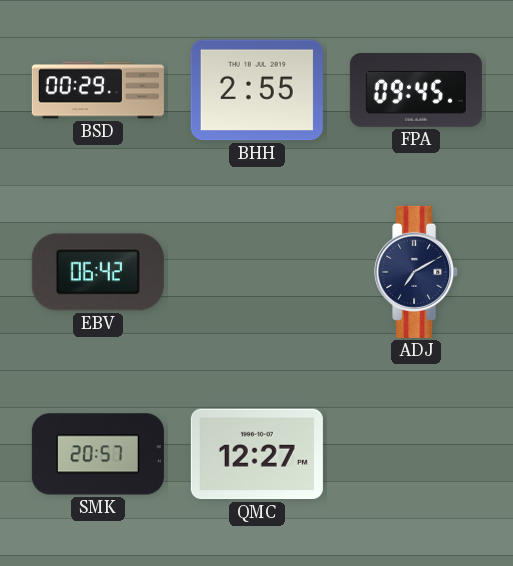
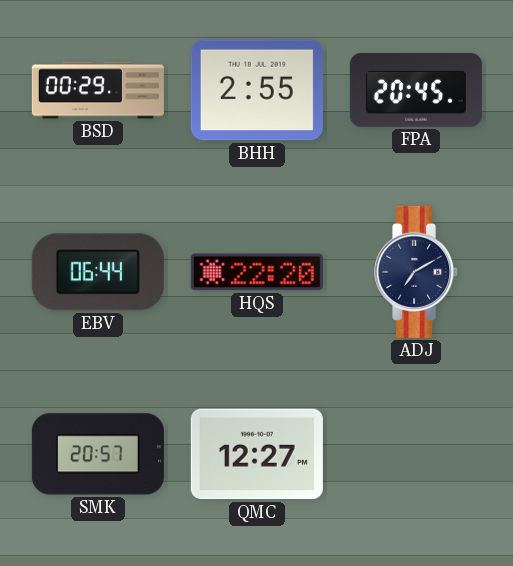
FPA: 09:45 -> 20:45 (416, 90)
EBV: 06:42 -> 06:44 (98, 272)
HQS: none -> 22:20 (257, 272)
